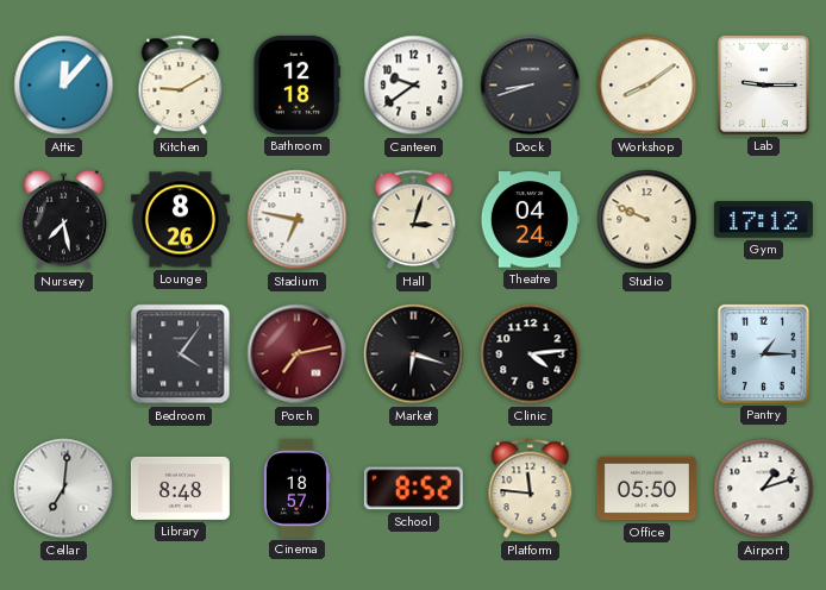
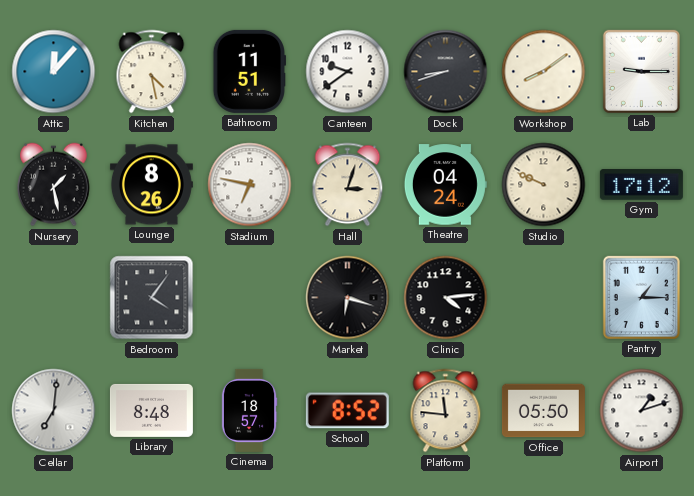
Kitchen: 9:10 -> 4:28 (152, 72)
Bathroom: 12:18 -> 11:51 (249, 71)
Nursery: 7:28 -> 1:28 (54, 185)
Porch: 7:13 -> none (298, 354)
